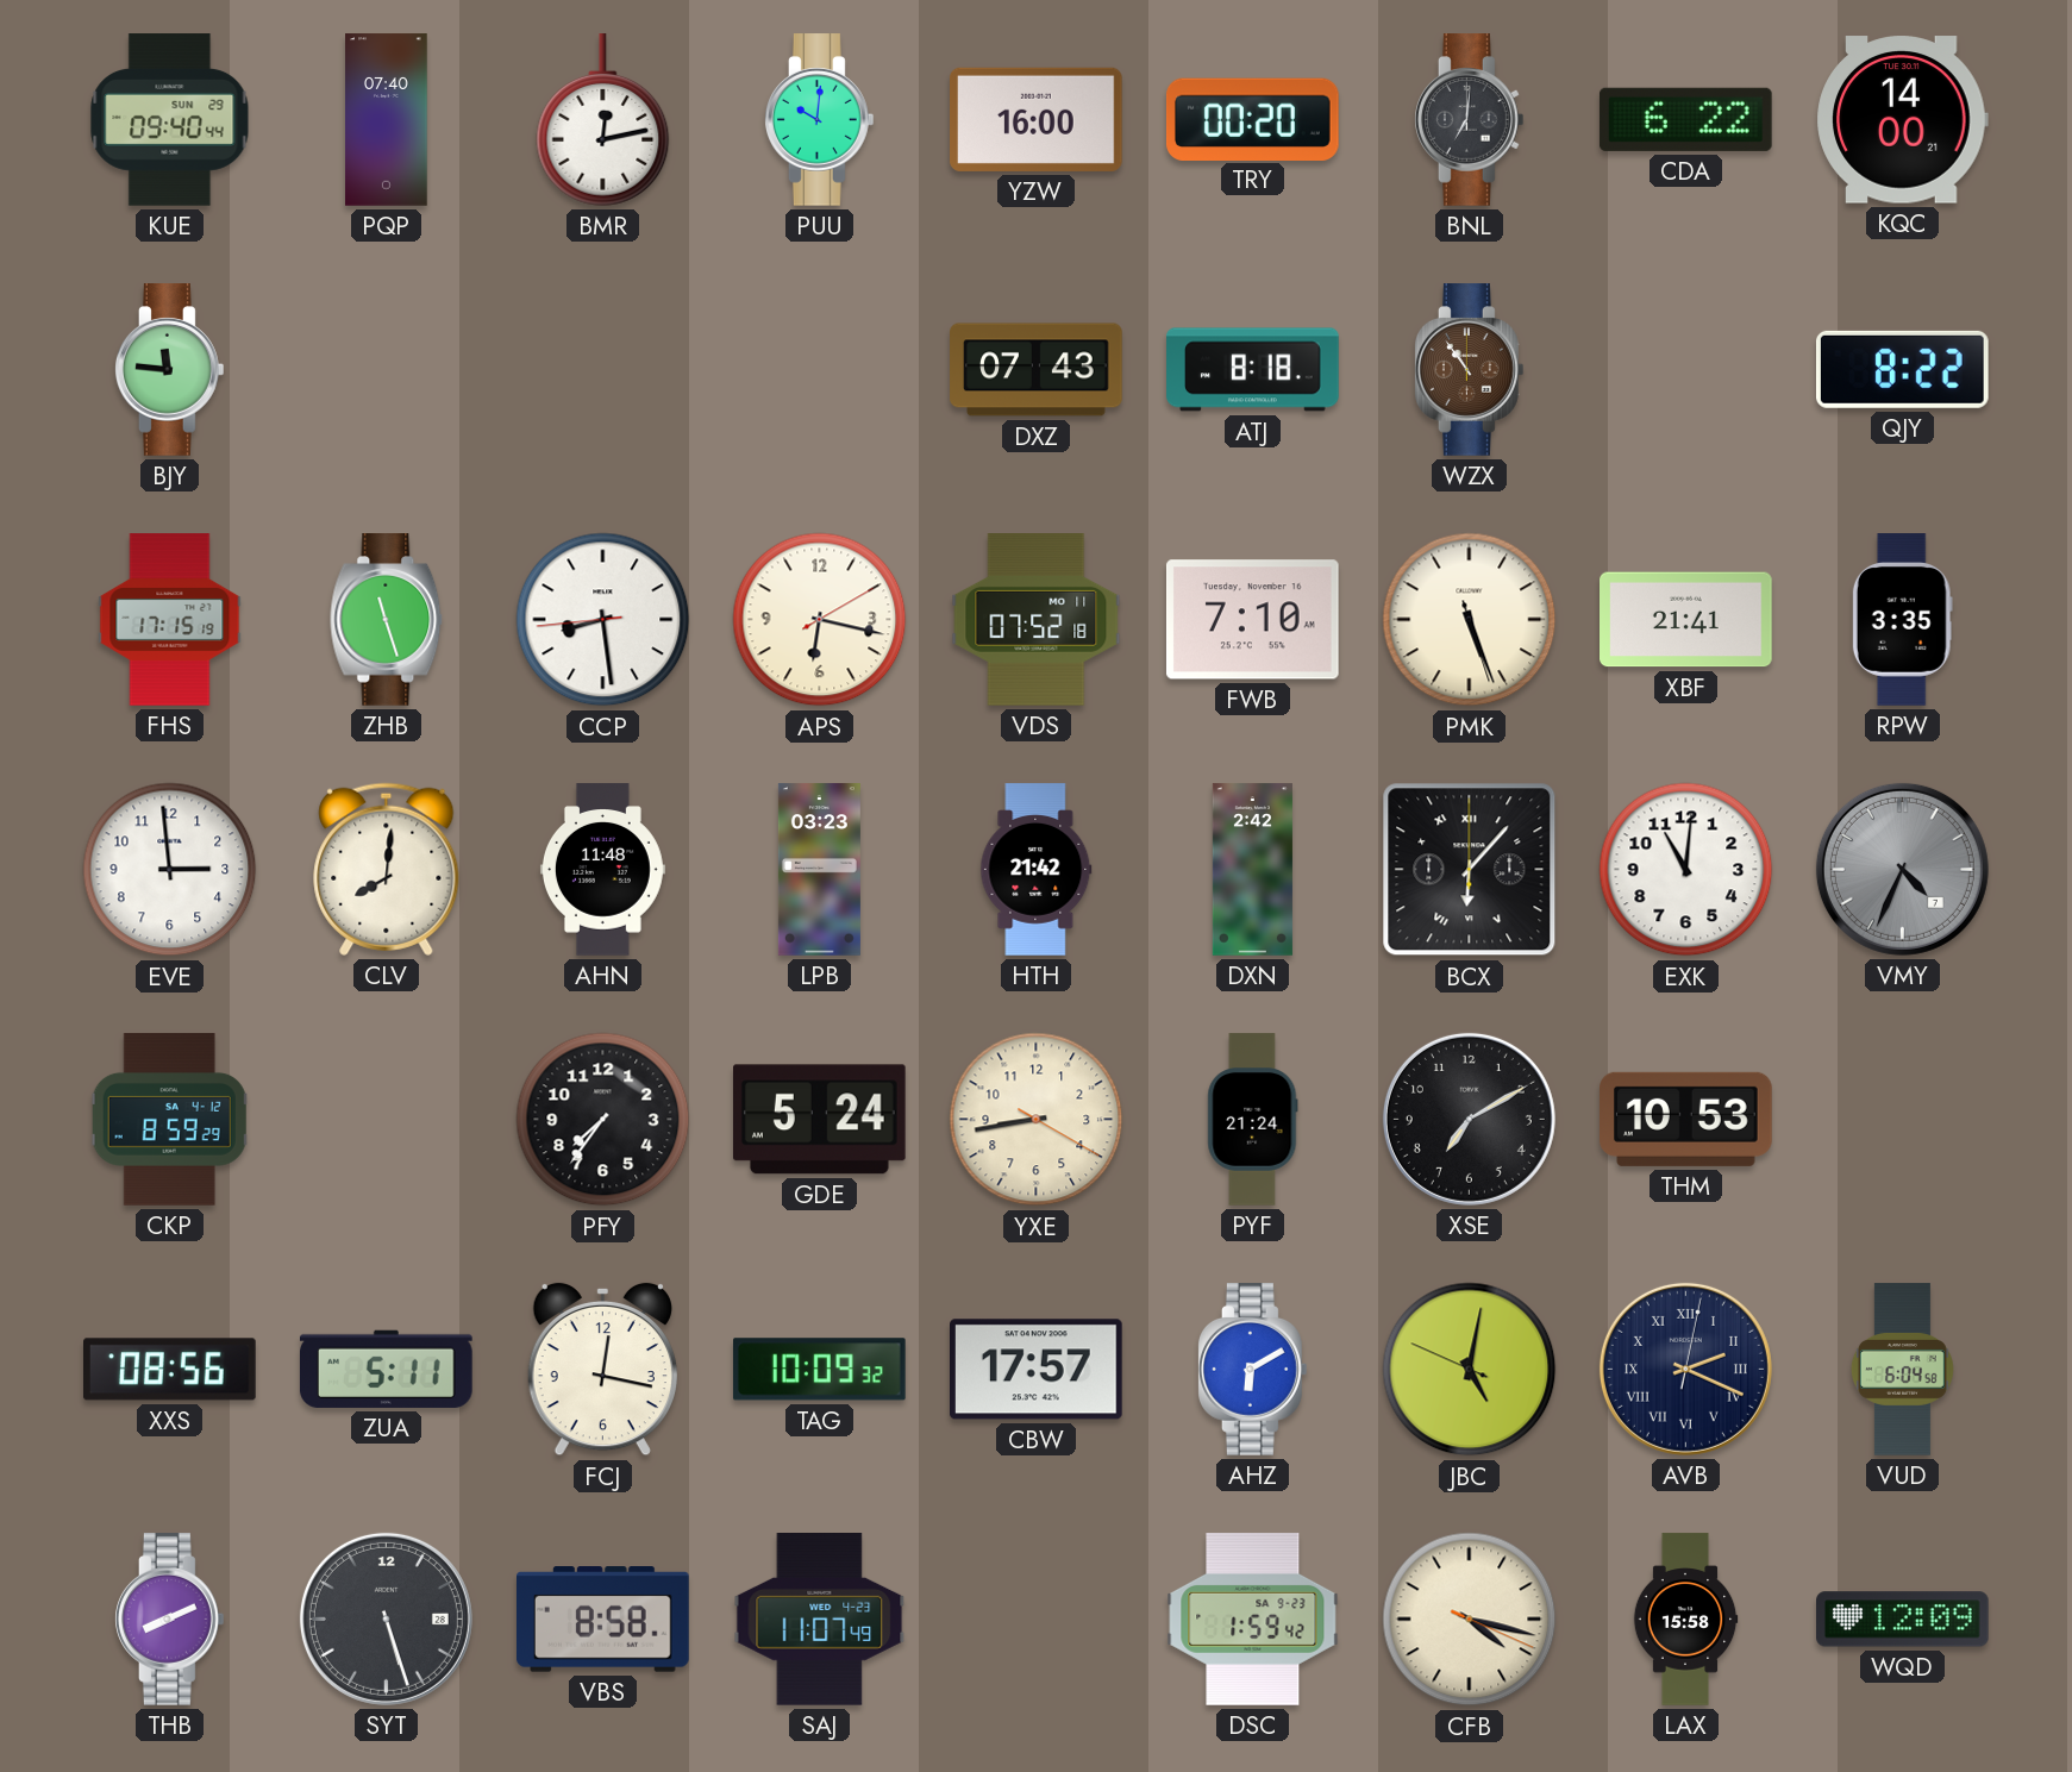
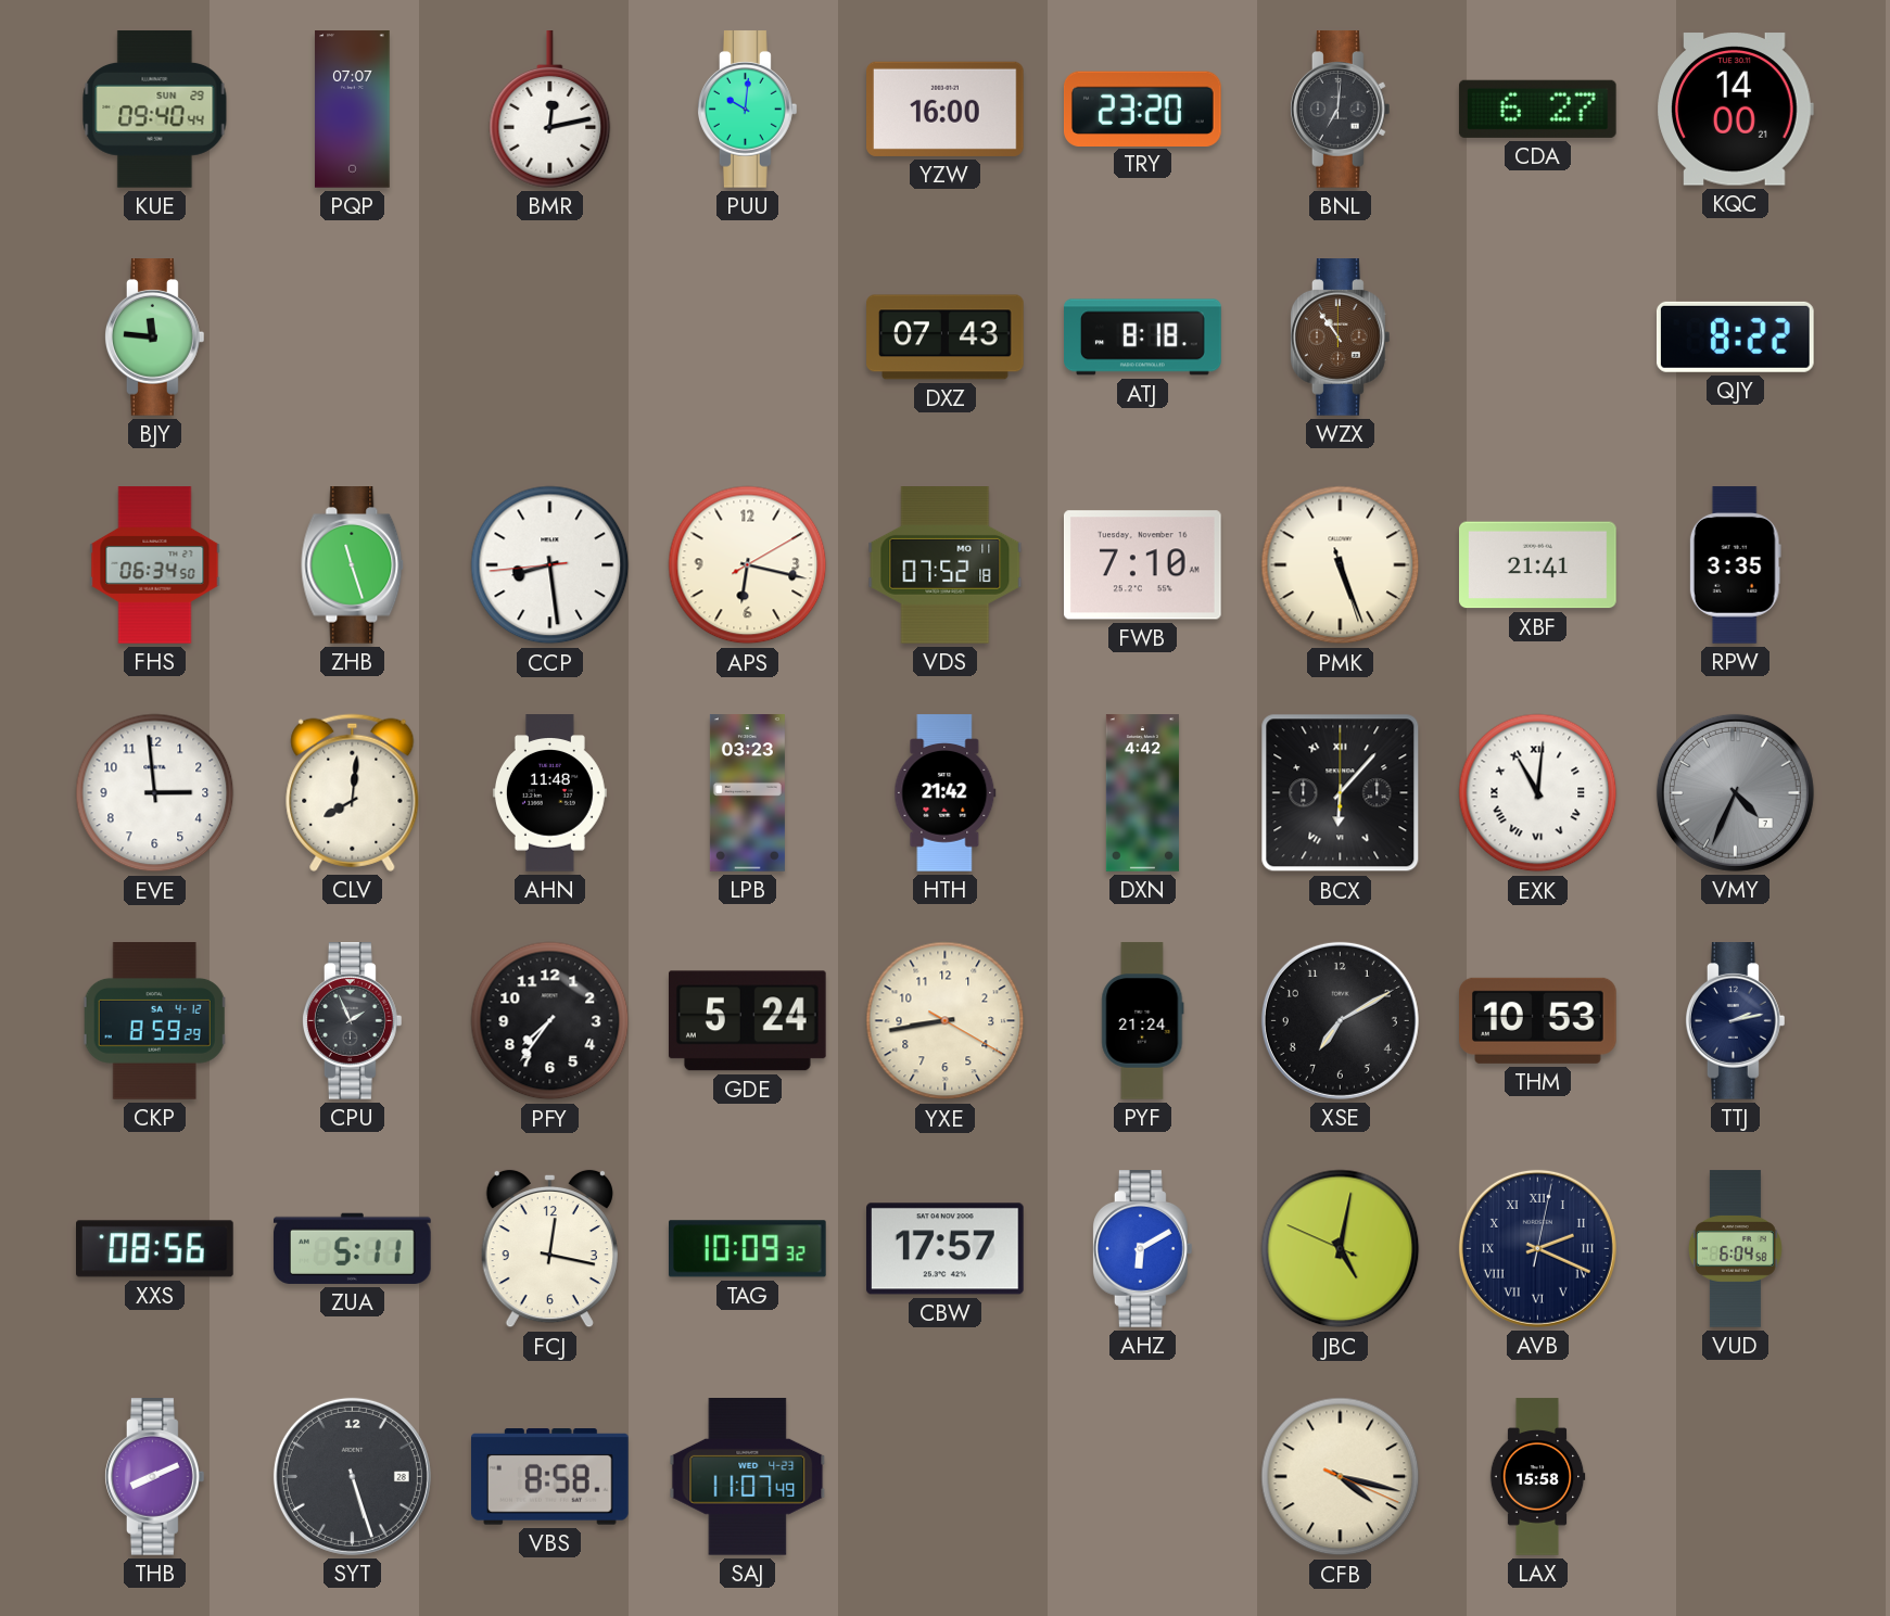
PQP: 07:40 -> 07:07 (353, 110)
TRY: 00:20 -> 23:20 (1142, 109)
CDA: 6:22 -> 6:27 (1537, 109)
FHS: 17:15 -> 06:34 (155, 565)
DXN: 2:42 -> 4:42 (1142, 793)
EXK numerals: Arabic -> Roman (1538, 793)
CPU: none -> 1:56 (352, 1021)
TTJ: none -> 2:13 (1735, 1021)
DSC: 1:59 -> none (1253, 1620)
WQD: 12:09 -> none (1903, 1620)
